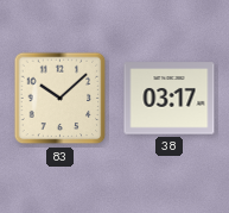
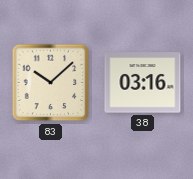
38: 03:17 -> 03:16 (143, 83)
